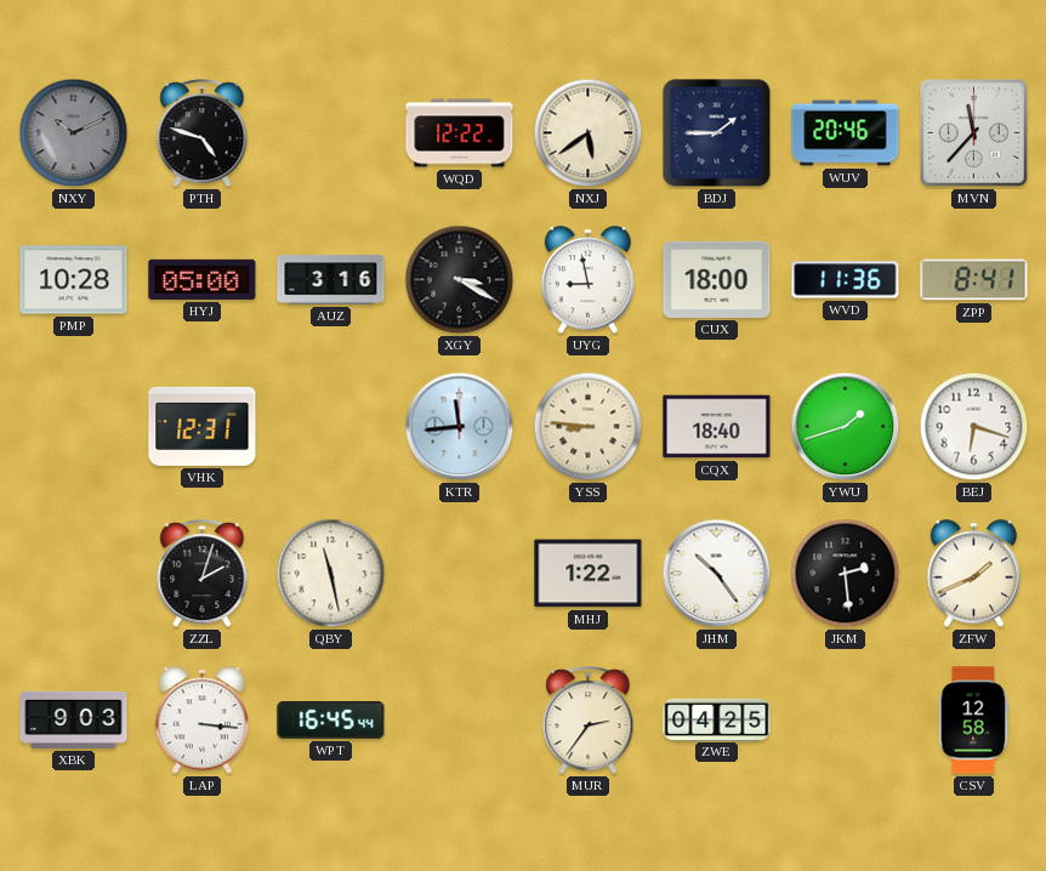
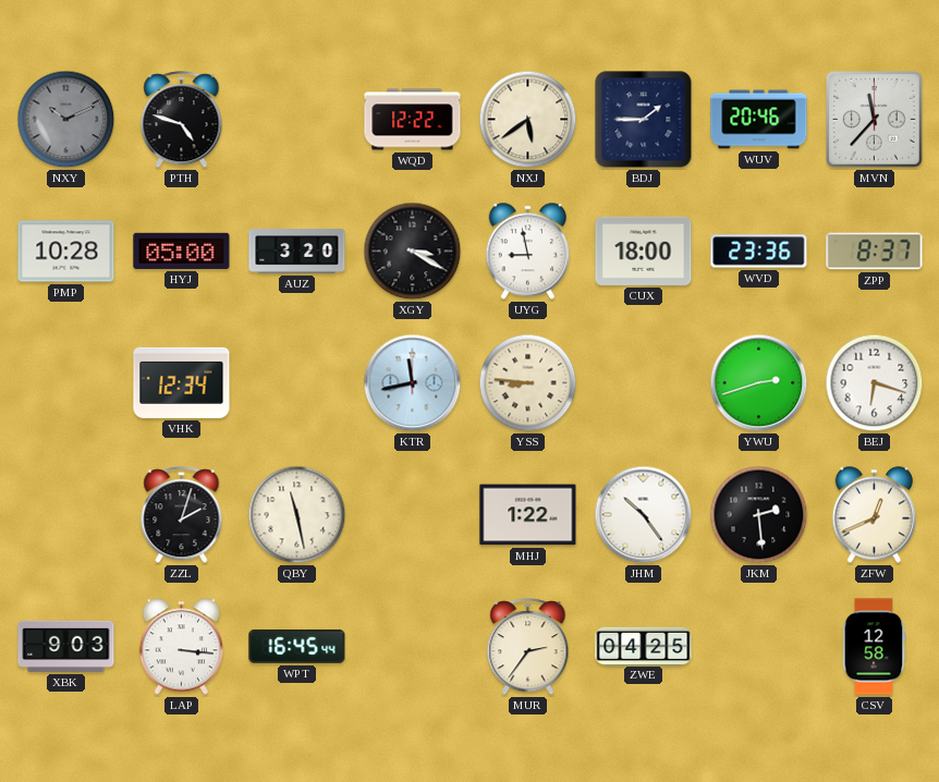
AUZ: 3:16 -> 3:20 (297, 252)
WVD: 11:36 -> 23:36 (759, 252)
ZPP: 8:41 -> 8:37 (875, 252)
VHK: 12:31 -> 12:34 (182, 382)
KTR: 11:44 -> 11:43 (413, 383)
CQX: 18:40 -> none (717, 427)
YWU: 1:42 -> 2:42 (759, 383)
ZFW: 1:41 -> 12:41 (875, 515)
